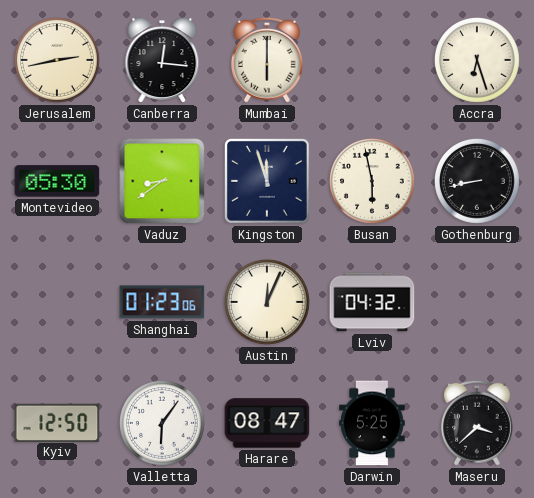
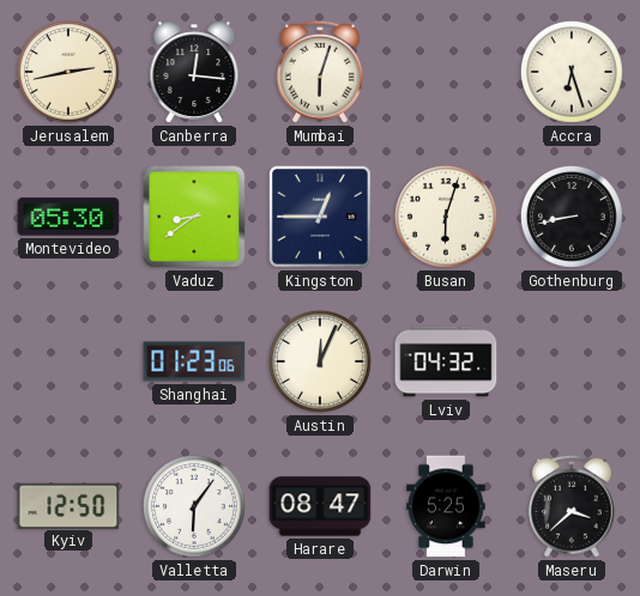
Mumbai: 6:00 -> 6:03 (320, 72)
Kingston: 11:57 -> 12:45 (320, 217)
Busan: 5:58 -> 6:03 (446, 217)
